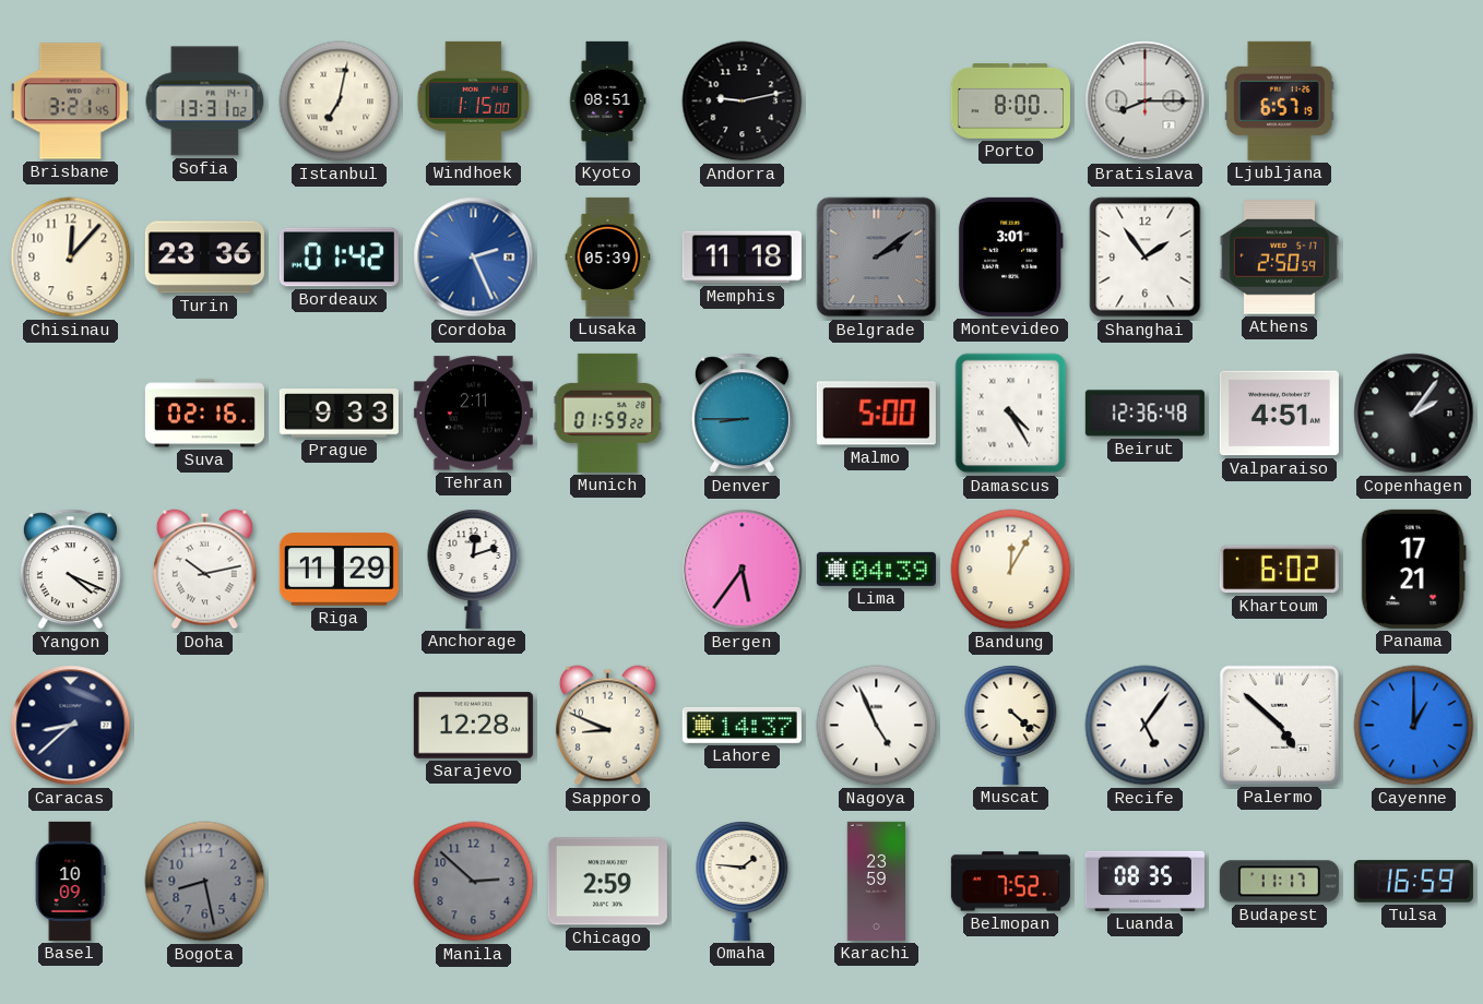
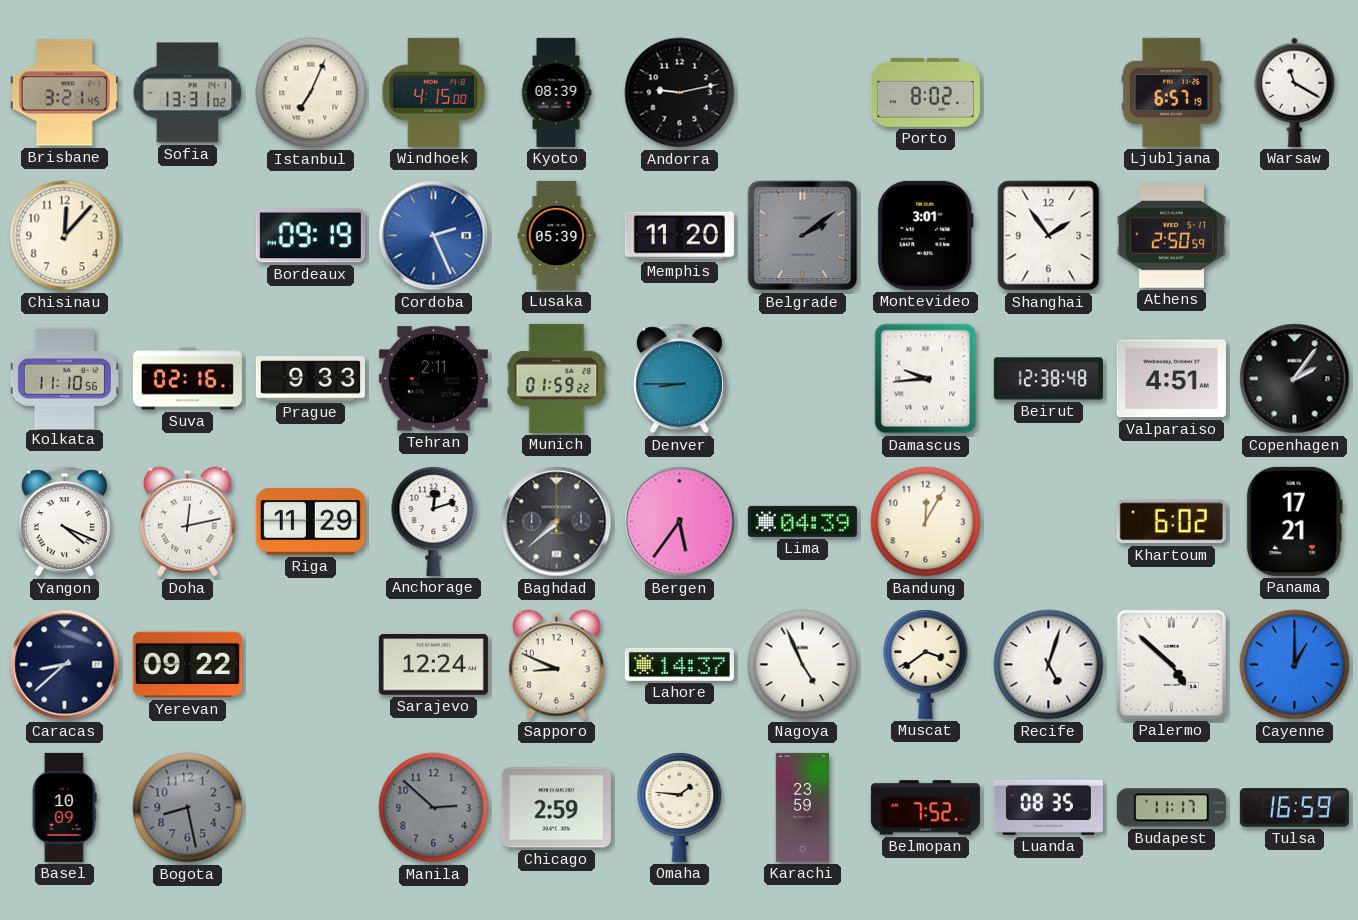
Istanbul: 7:02 -> 7:04 (311, 93)
Windhoek: 1:15 -> 4:15 (434, 92)
Kyoto: 08:51 -> 08:39 (556, 92)
Porto: 8:00 -> 8:02 (925, 92)
Bratislava: 8:15 -> none (1146, 101)
Warsaw: none -> 11:20 (1295, 92)
Turin: 23:36 -> none (204, 258)
Bordeaux: 01:42 -> 09:19 (310, 236)
Memphis: 11:18 -> 11:20 (679, 236)
Kolkata: none -> 11:10 (64, 378)
Malmo: 5:00 -> none (876, 414)
Damascus: 4:25 -> 9:44 (926, 379)
Beirut: 12:36 -> 12:38 (1048, 379)
Doha: 10:13 -> 12:13 (187, 522)
Baghdad: none -> 7:38 (557, 522)
Yerevan: none -> 09:22 (187, 665)
Sarajevo: 12:28 -> 12:24 (433, 665)
Muscat: 4:22 -> 3:39 (926, 664)
Recife: 5:06 -> 5:03 (1049, 665)
